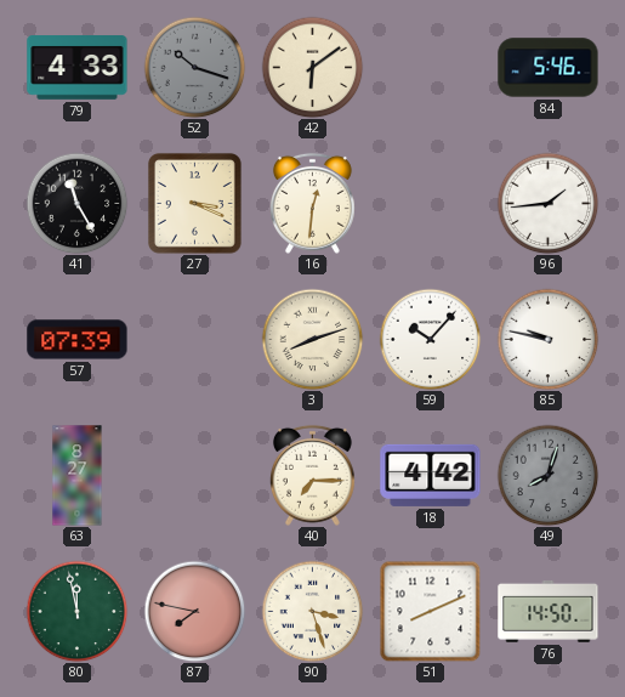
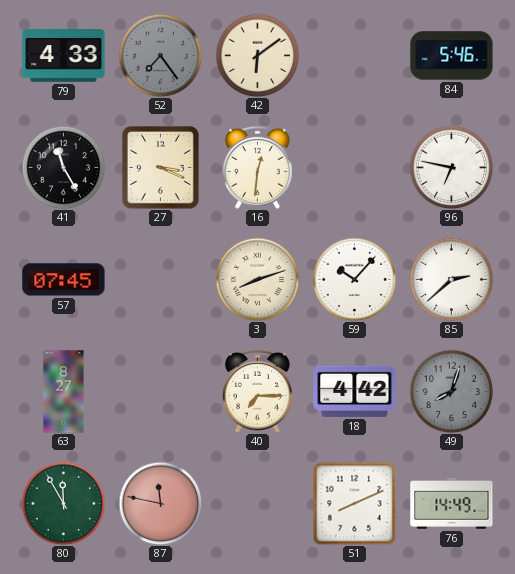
52: 10:18 -> 7:24 (160, 55)
96: 1:44 -> 6:47 (451, 167)
57: 07:39 -> 07:45 (64, 280)
85: 9:47 -> 2:38 (451, 279)
80: 11:58 -> 11:55 (63, 503)
87: 7:47 -> 11:47 (160, 503)
90: 3:27 -> none (312, 611)
76: 14:50 -> 14:49 (452, 504)
